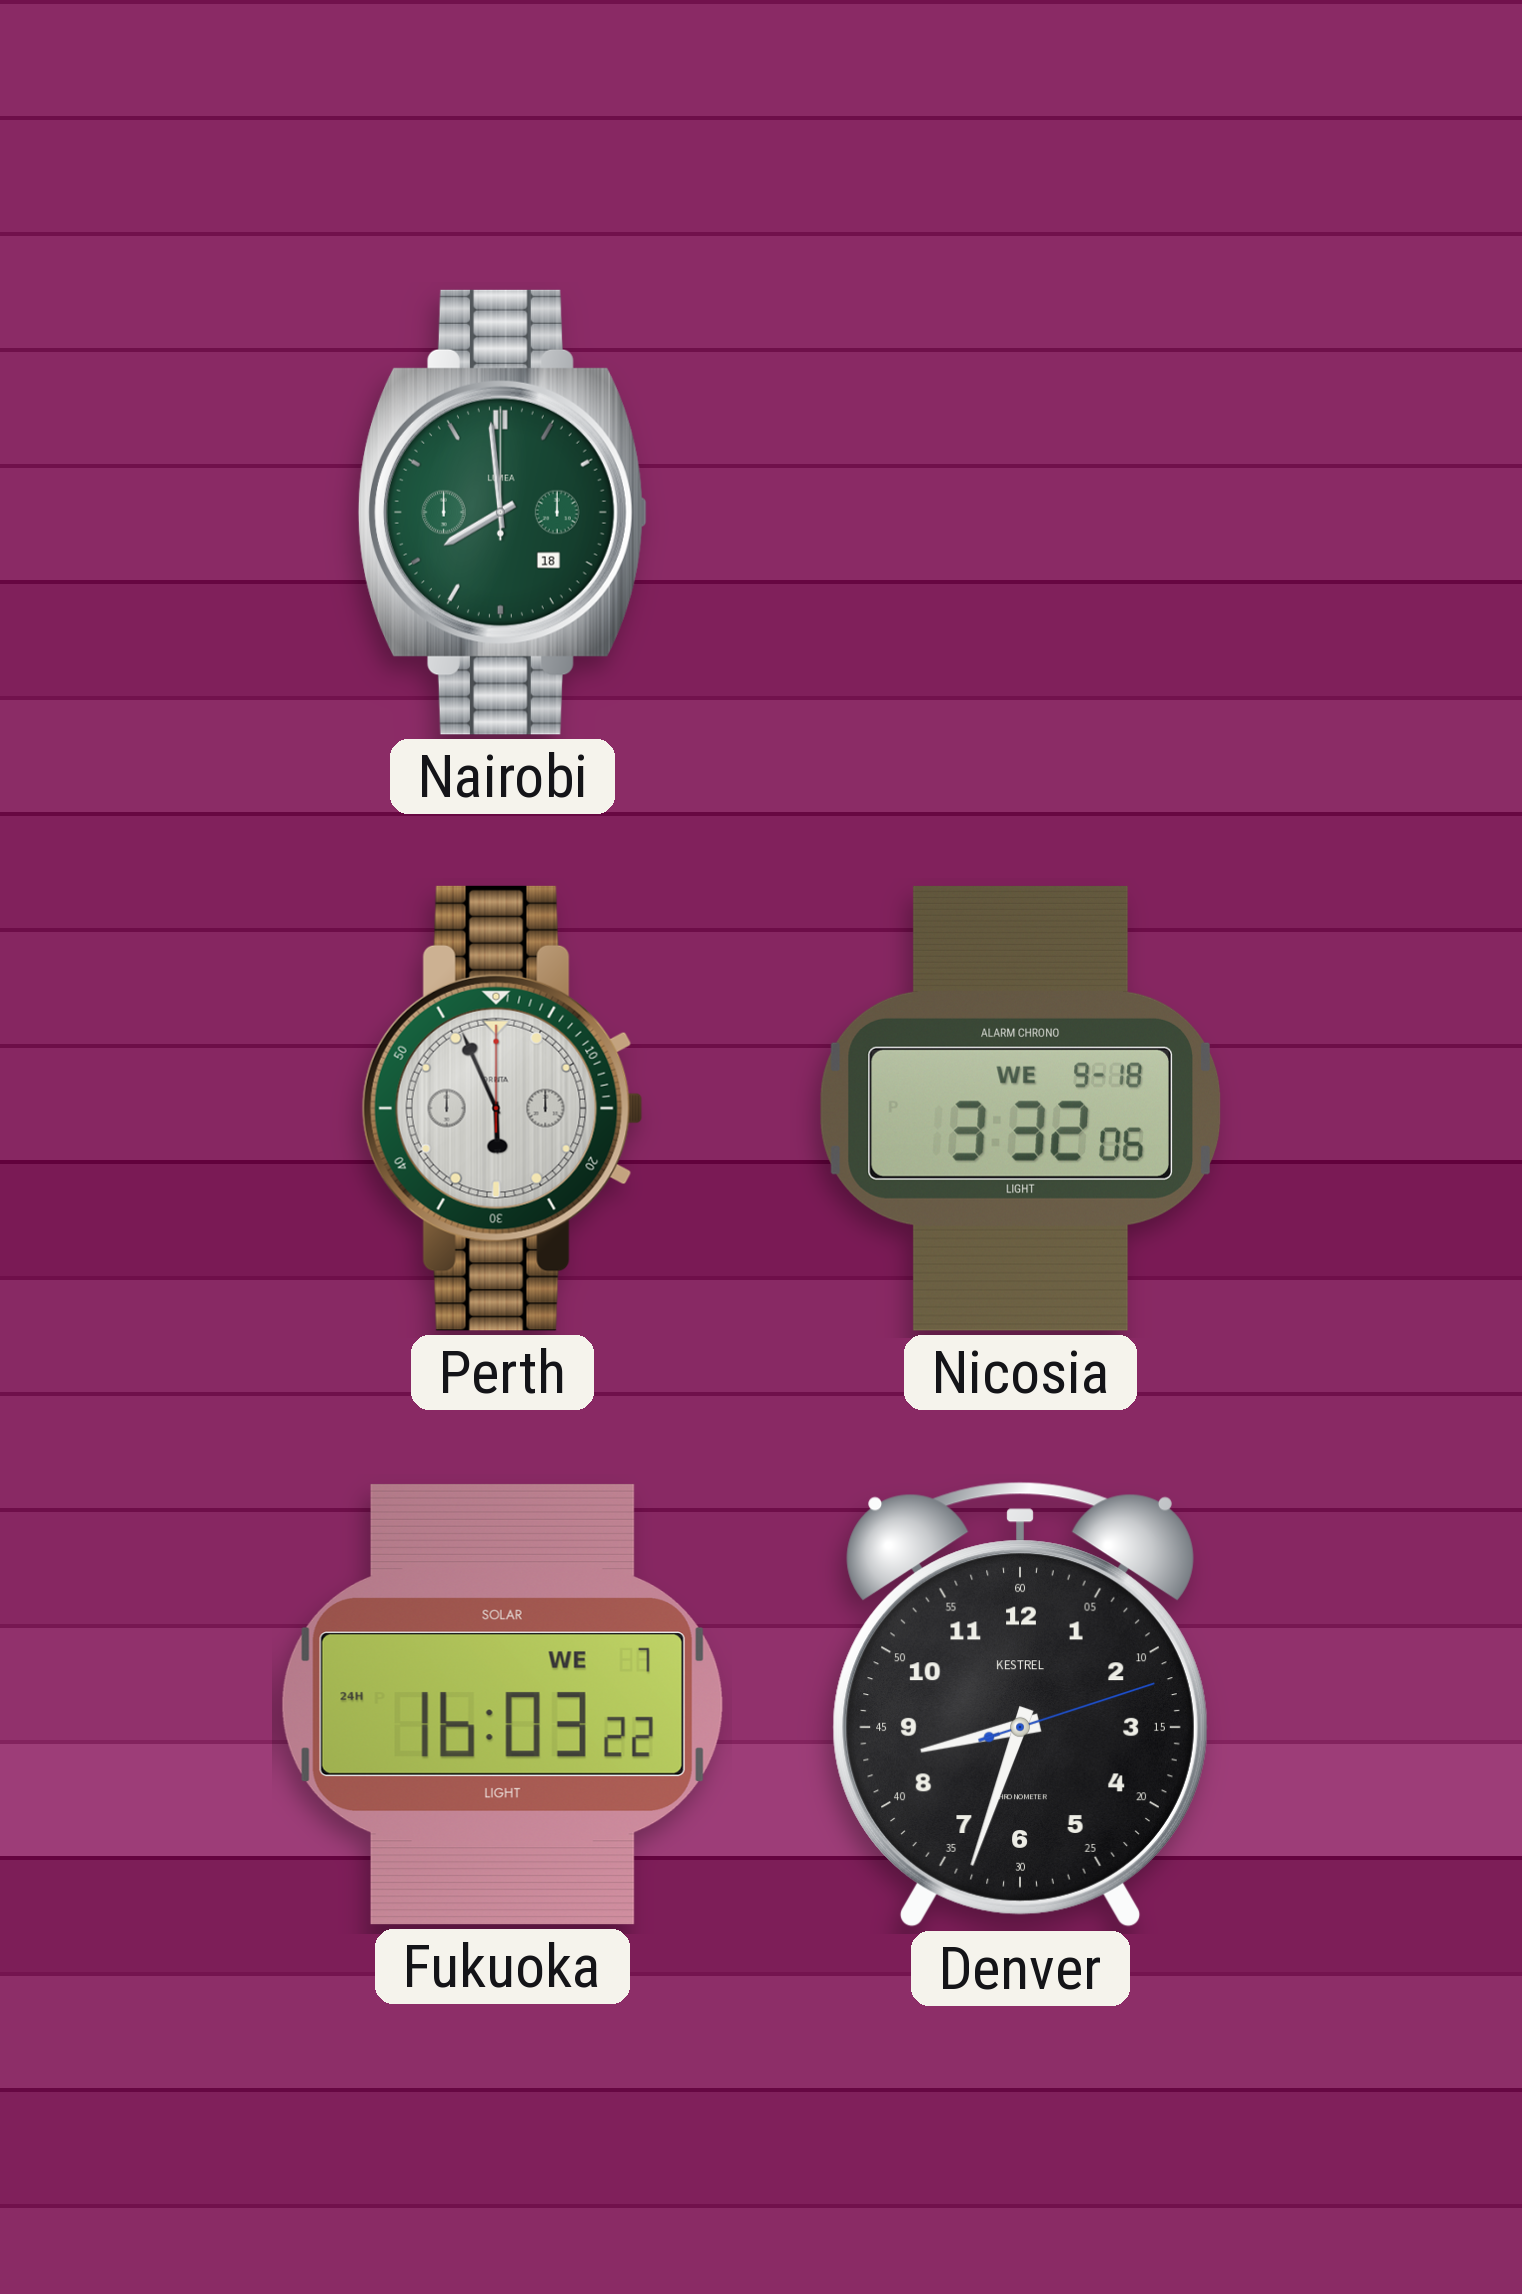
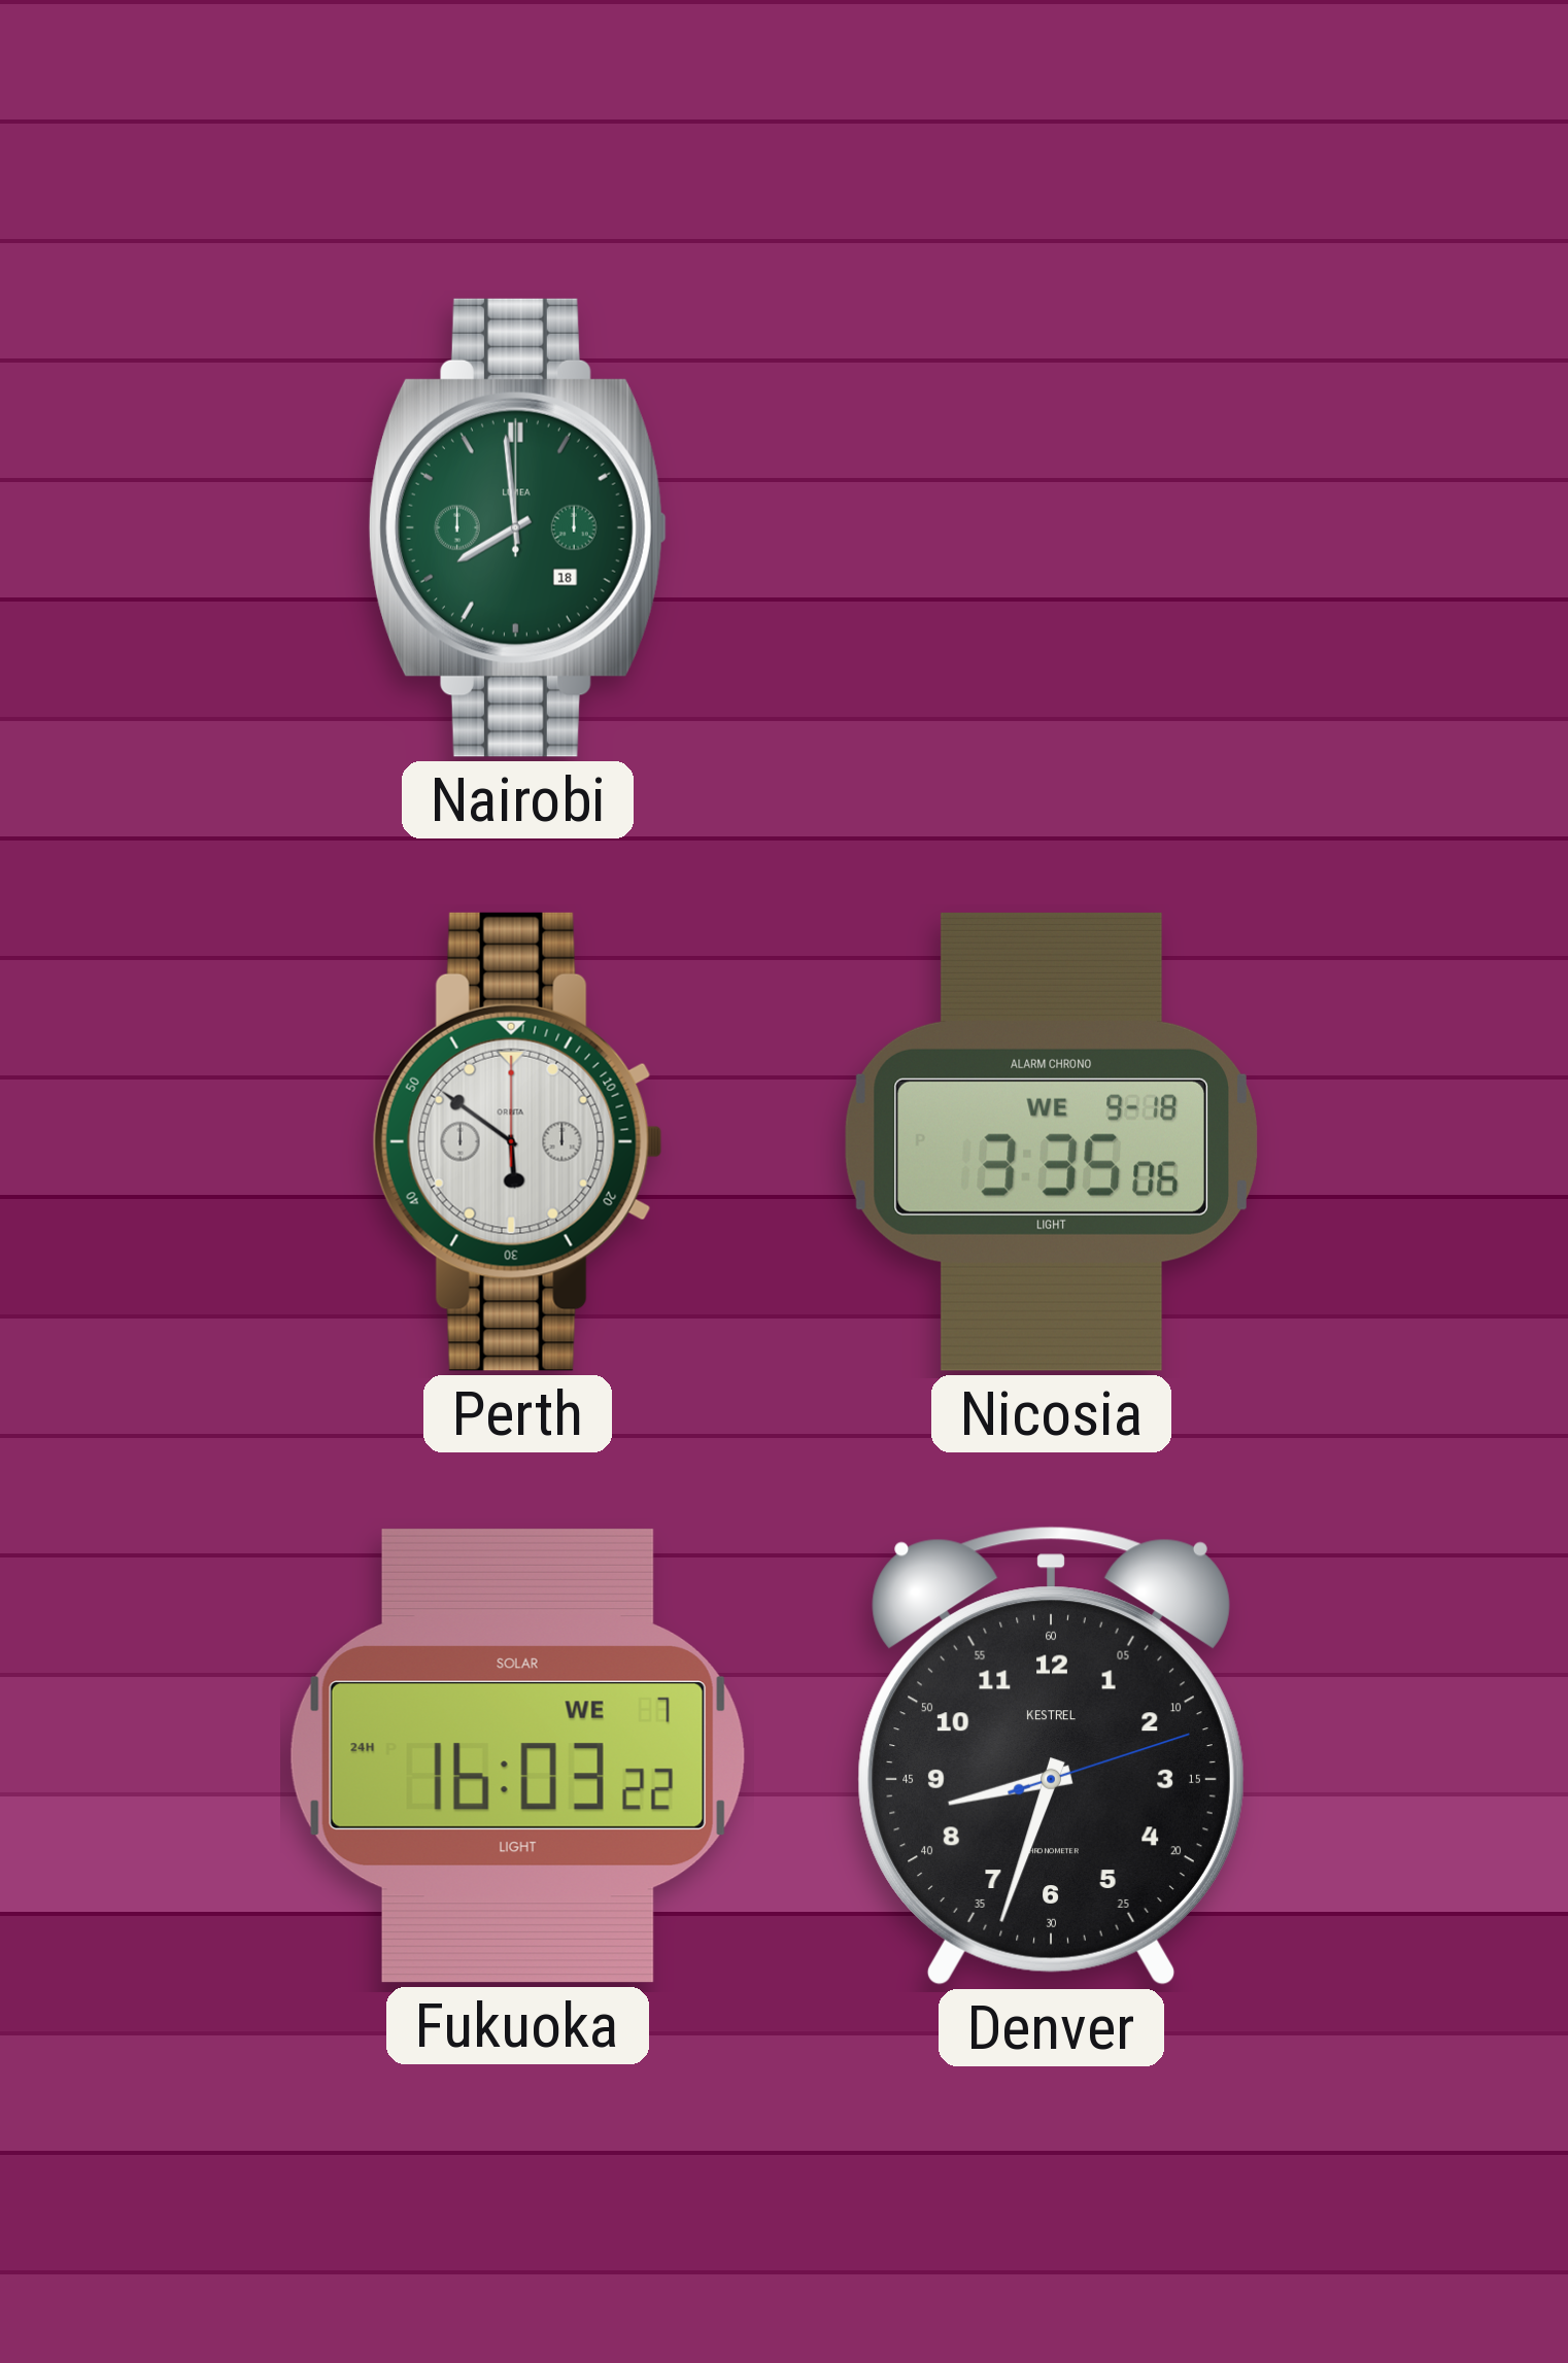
Perth: 5:56 -> 5:51 (517, 1141)
Nicosia: 3:32 -> 3:35 (1051, 1141)
